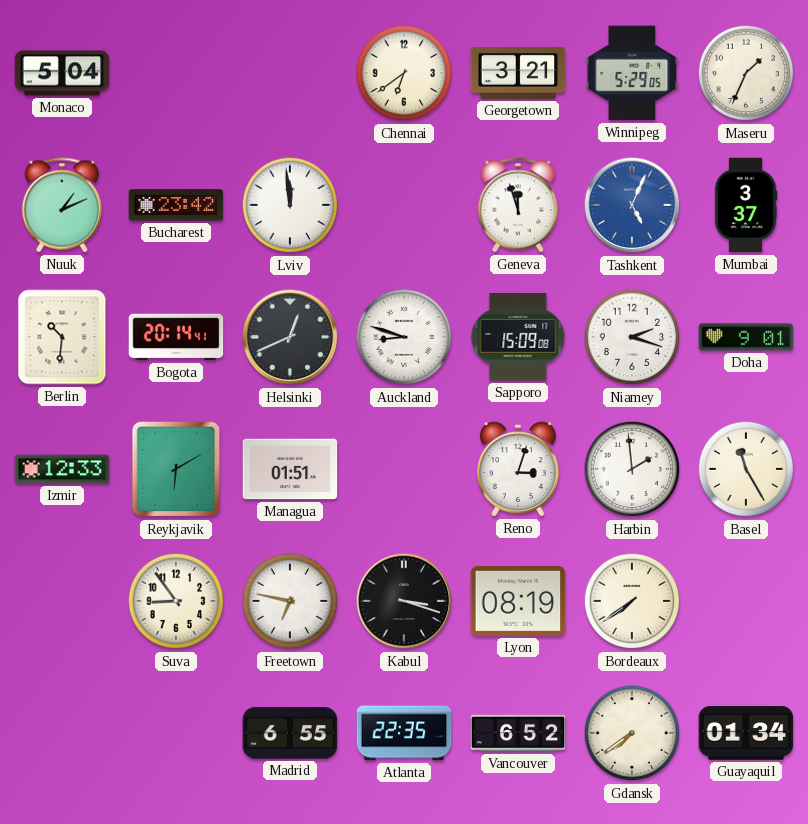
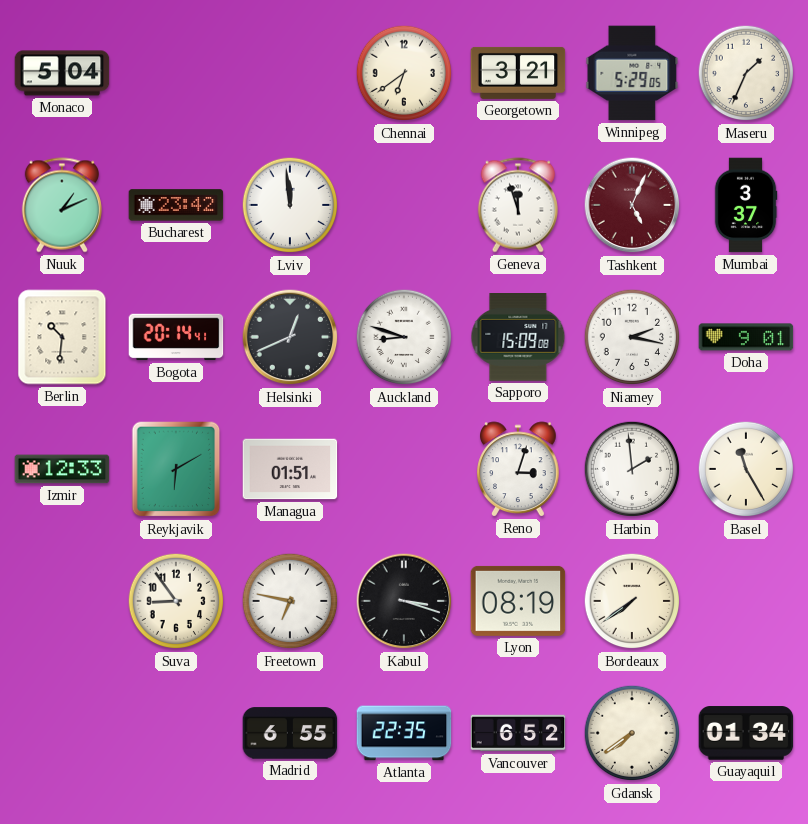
Tashkent dial: blue -> burgundy (632, 205)
Niamey: 2:18 -> 2:17 (632, 337)
